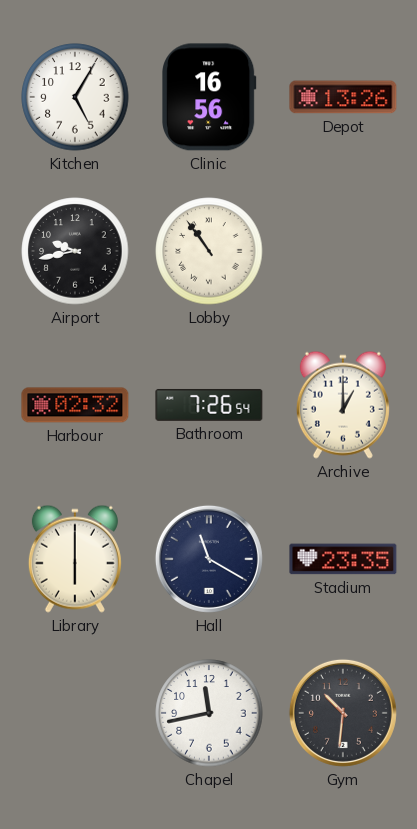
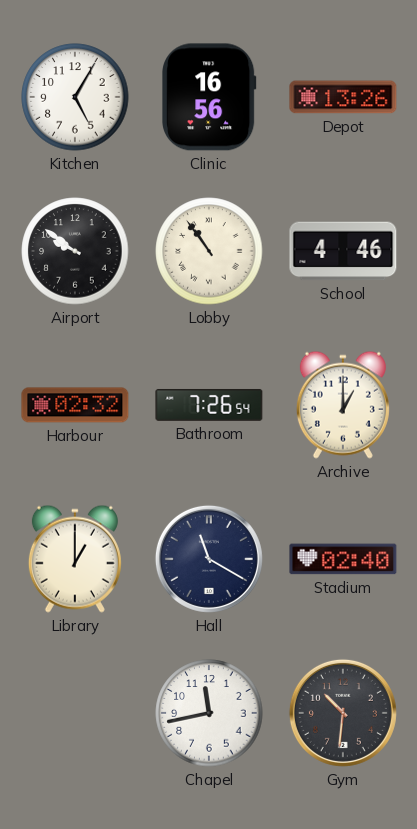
Airport: 9:43 -> 9:51 (75, 251)
School: none -> 4:46 (343, 251)
Library: 6:00 -> 1:00 (75, 559)
Stadium: 23:35 -> 02:40 (343, 559)
